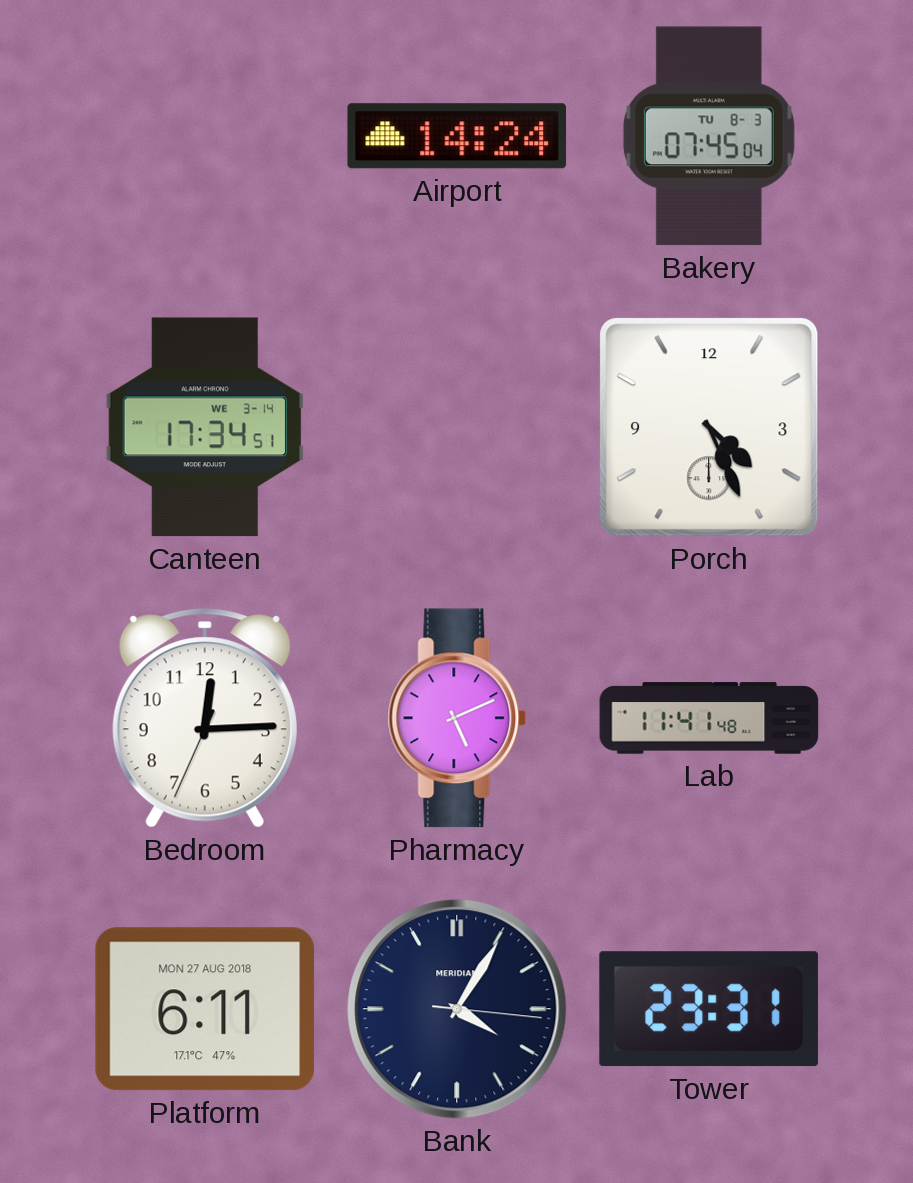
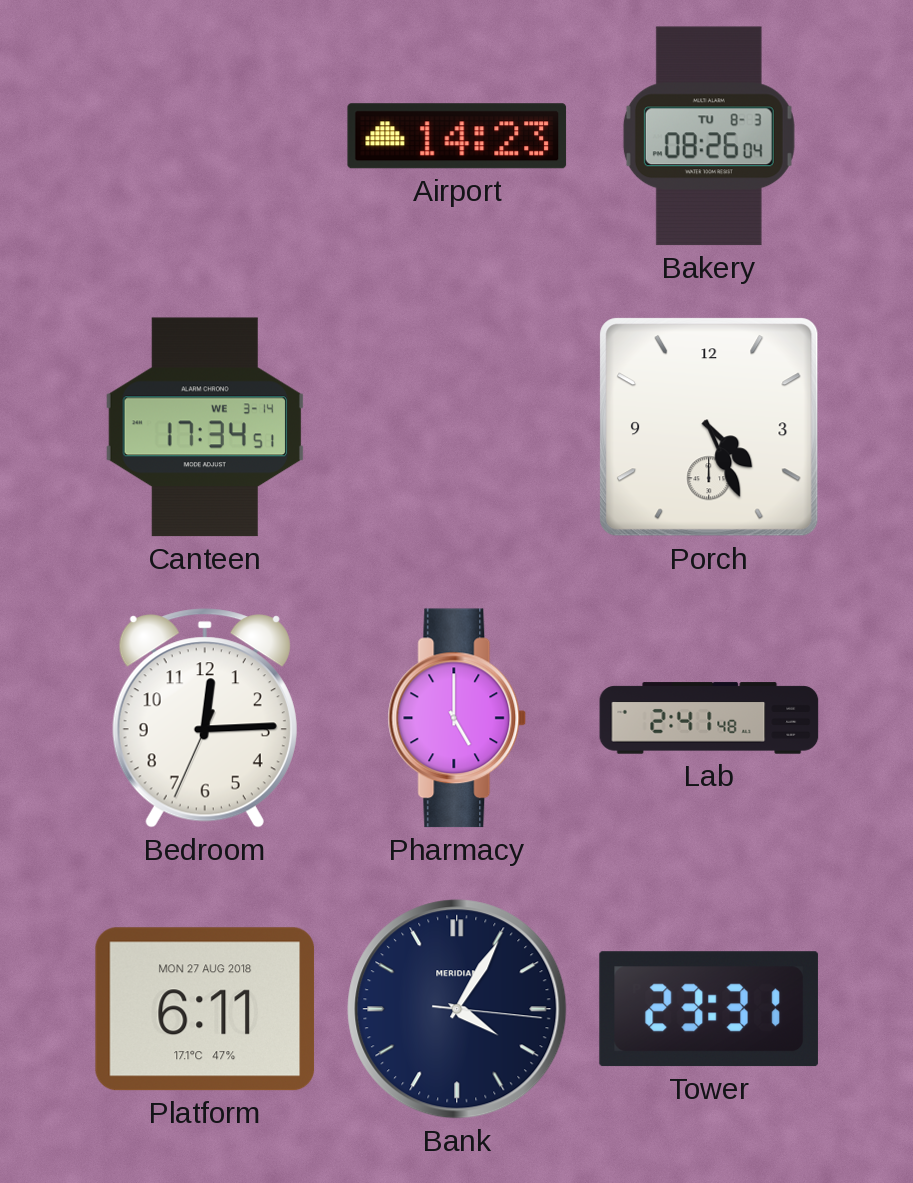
Airport: 14:24 -> 14:23 (457, 136)
Bakery: 07:45 -> 08:26 (709, 136)
Pharmacy: 5:11 -> 5:00 (457, 718)
Lab: 11:41 -> 2:41 (709, 718)
